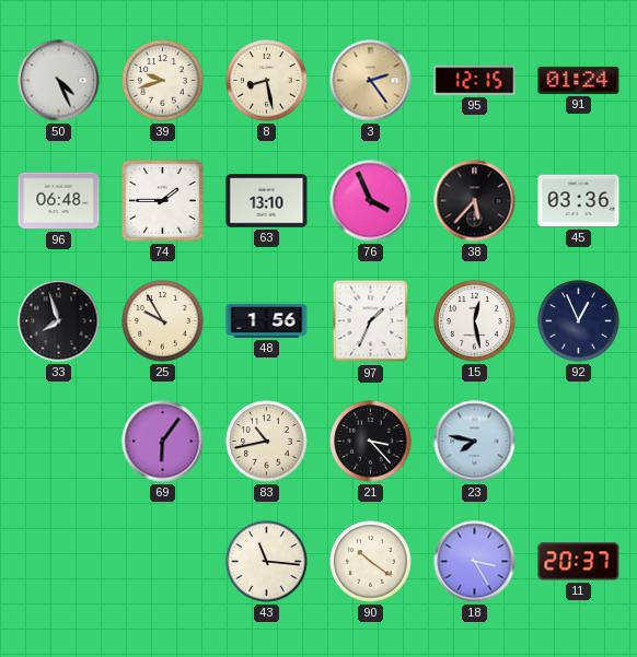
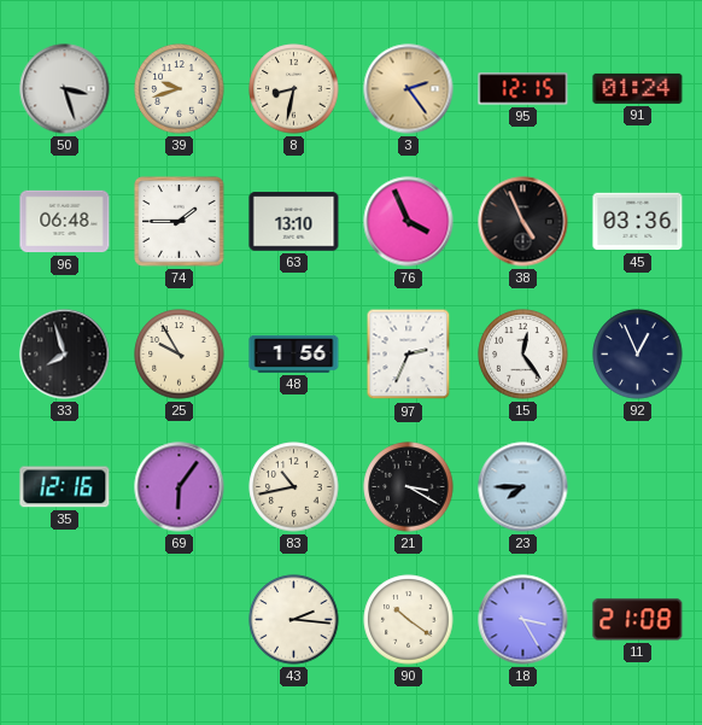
50: 4:26 -> 3:27 (65, 89)
8: 8:28 -> 8:32 (294, 89)
38: 5:37 -> 4:56 (523, 222)
97: 1:34 -> 2:34 (409, 355)
15: 12:28 -> 12:24 (523, 355)
35: none -> 12:16 (65, 487)
21: 3:23 -> 3:20 (409, 487)
23: 7:47 -> 7:45 (523, 487)
43: 11:16 -> 2:16 (294, 620)
11: 20:37 -> 21:08 (638, 620)
